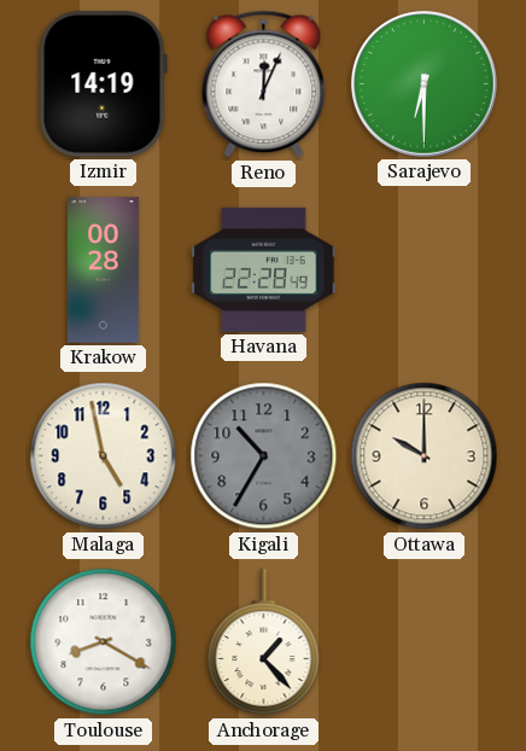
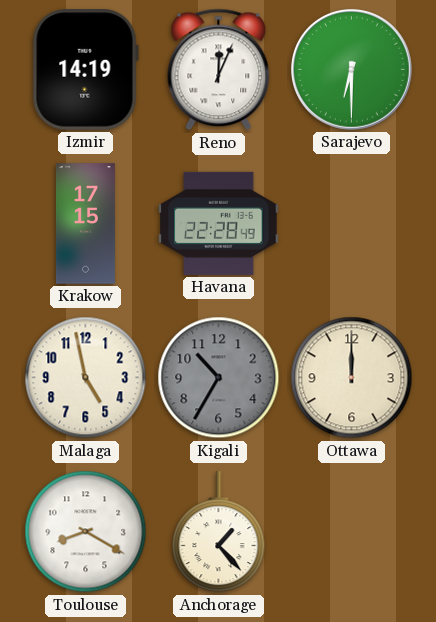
Krakow: 00:28 -> 17:15 (85, 224)
Ottawa: 10:00 -> 12:00 (352, 378)
